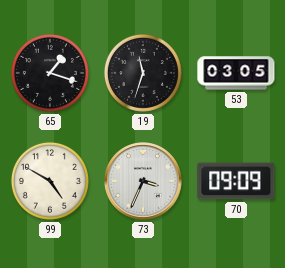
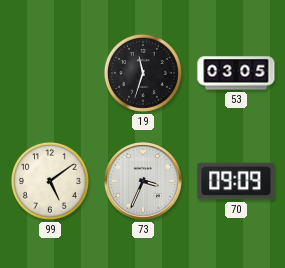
65: 1:18 -> none (50, 73)
99: 4:50 -> 5:09 (50, 181)
